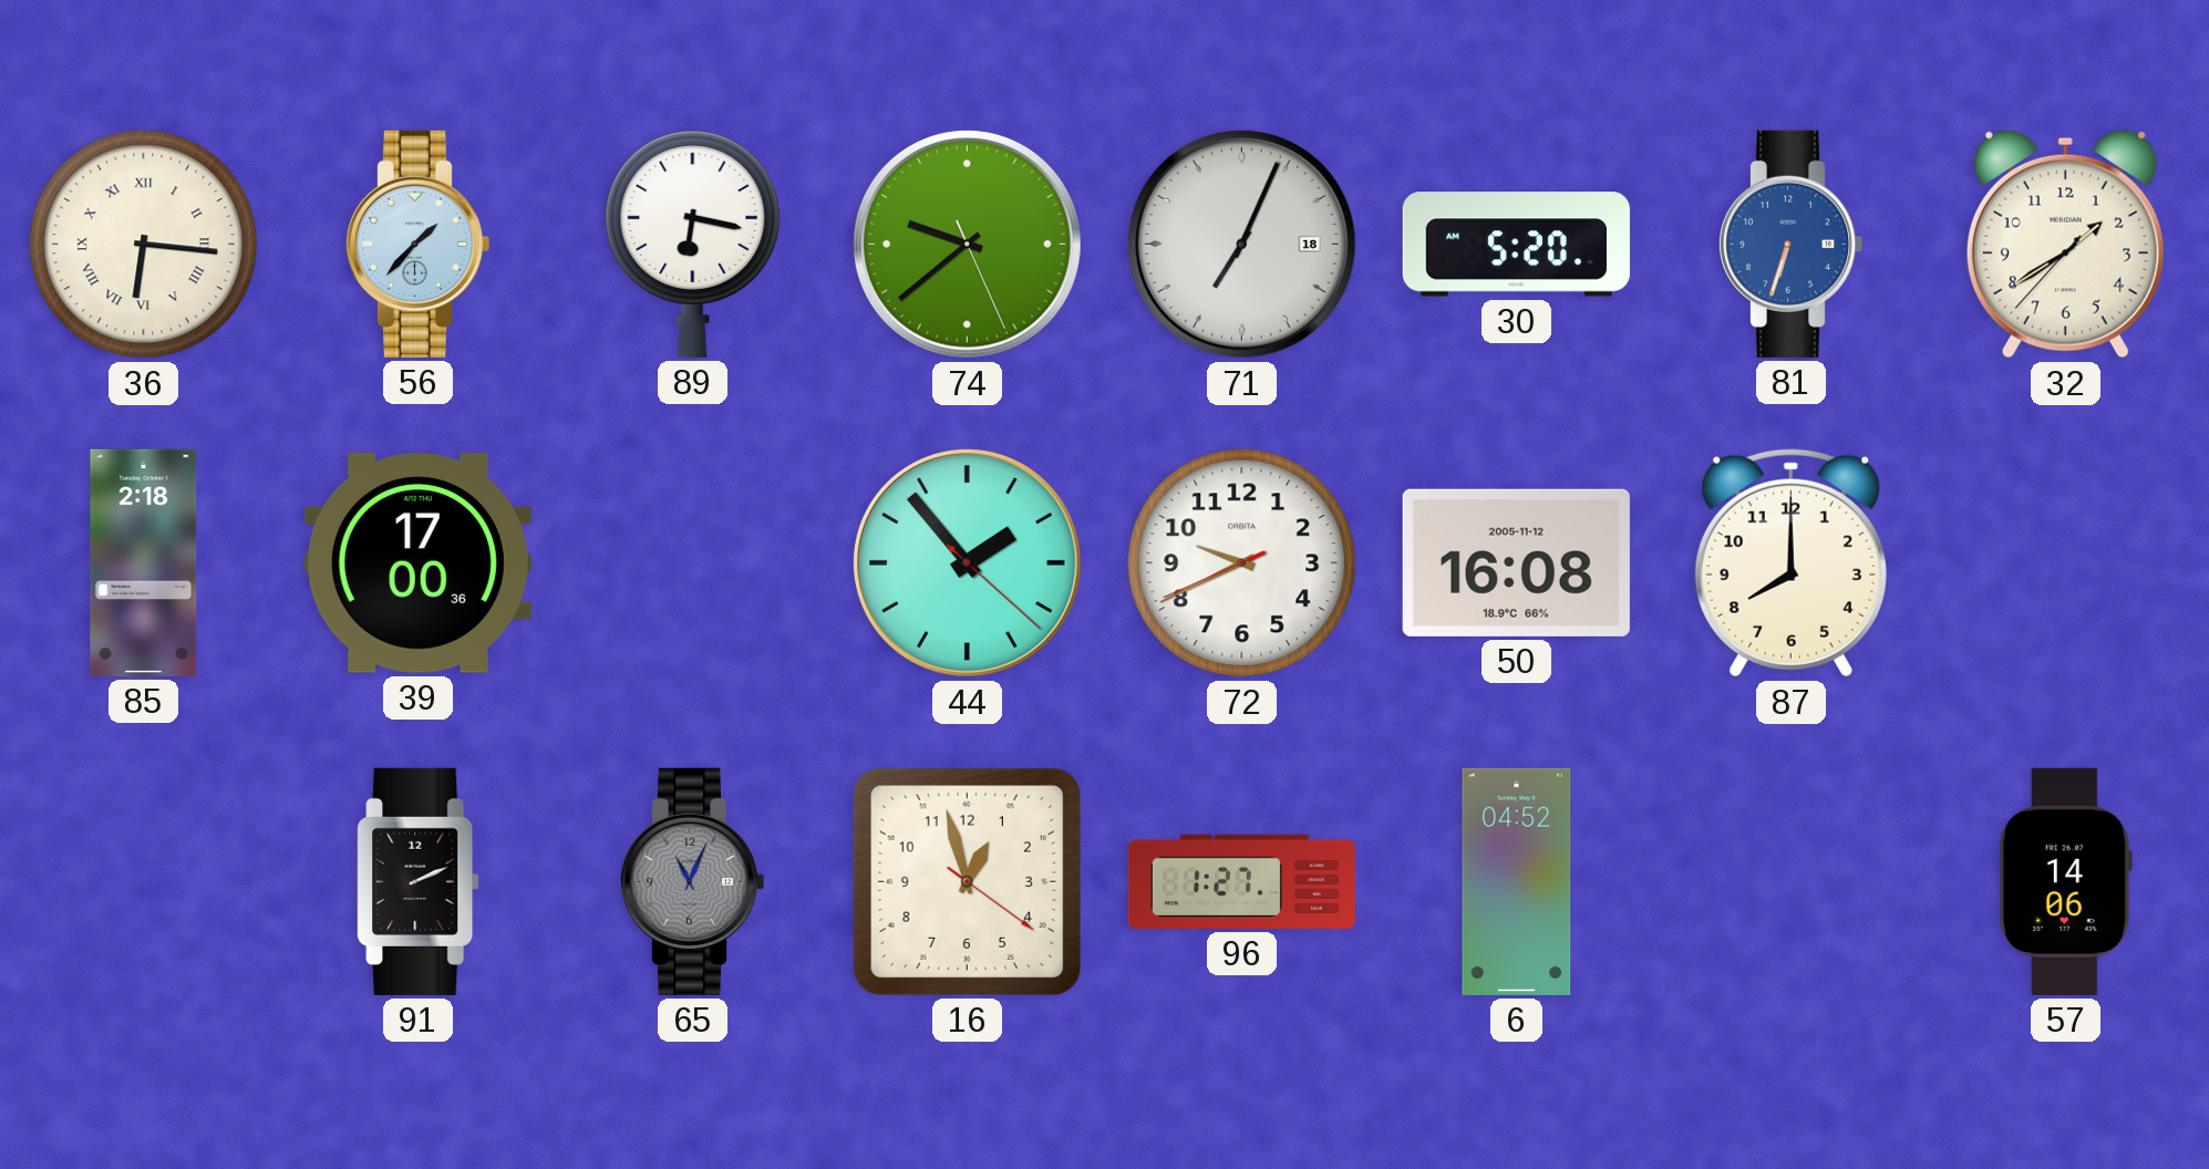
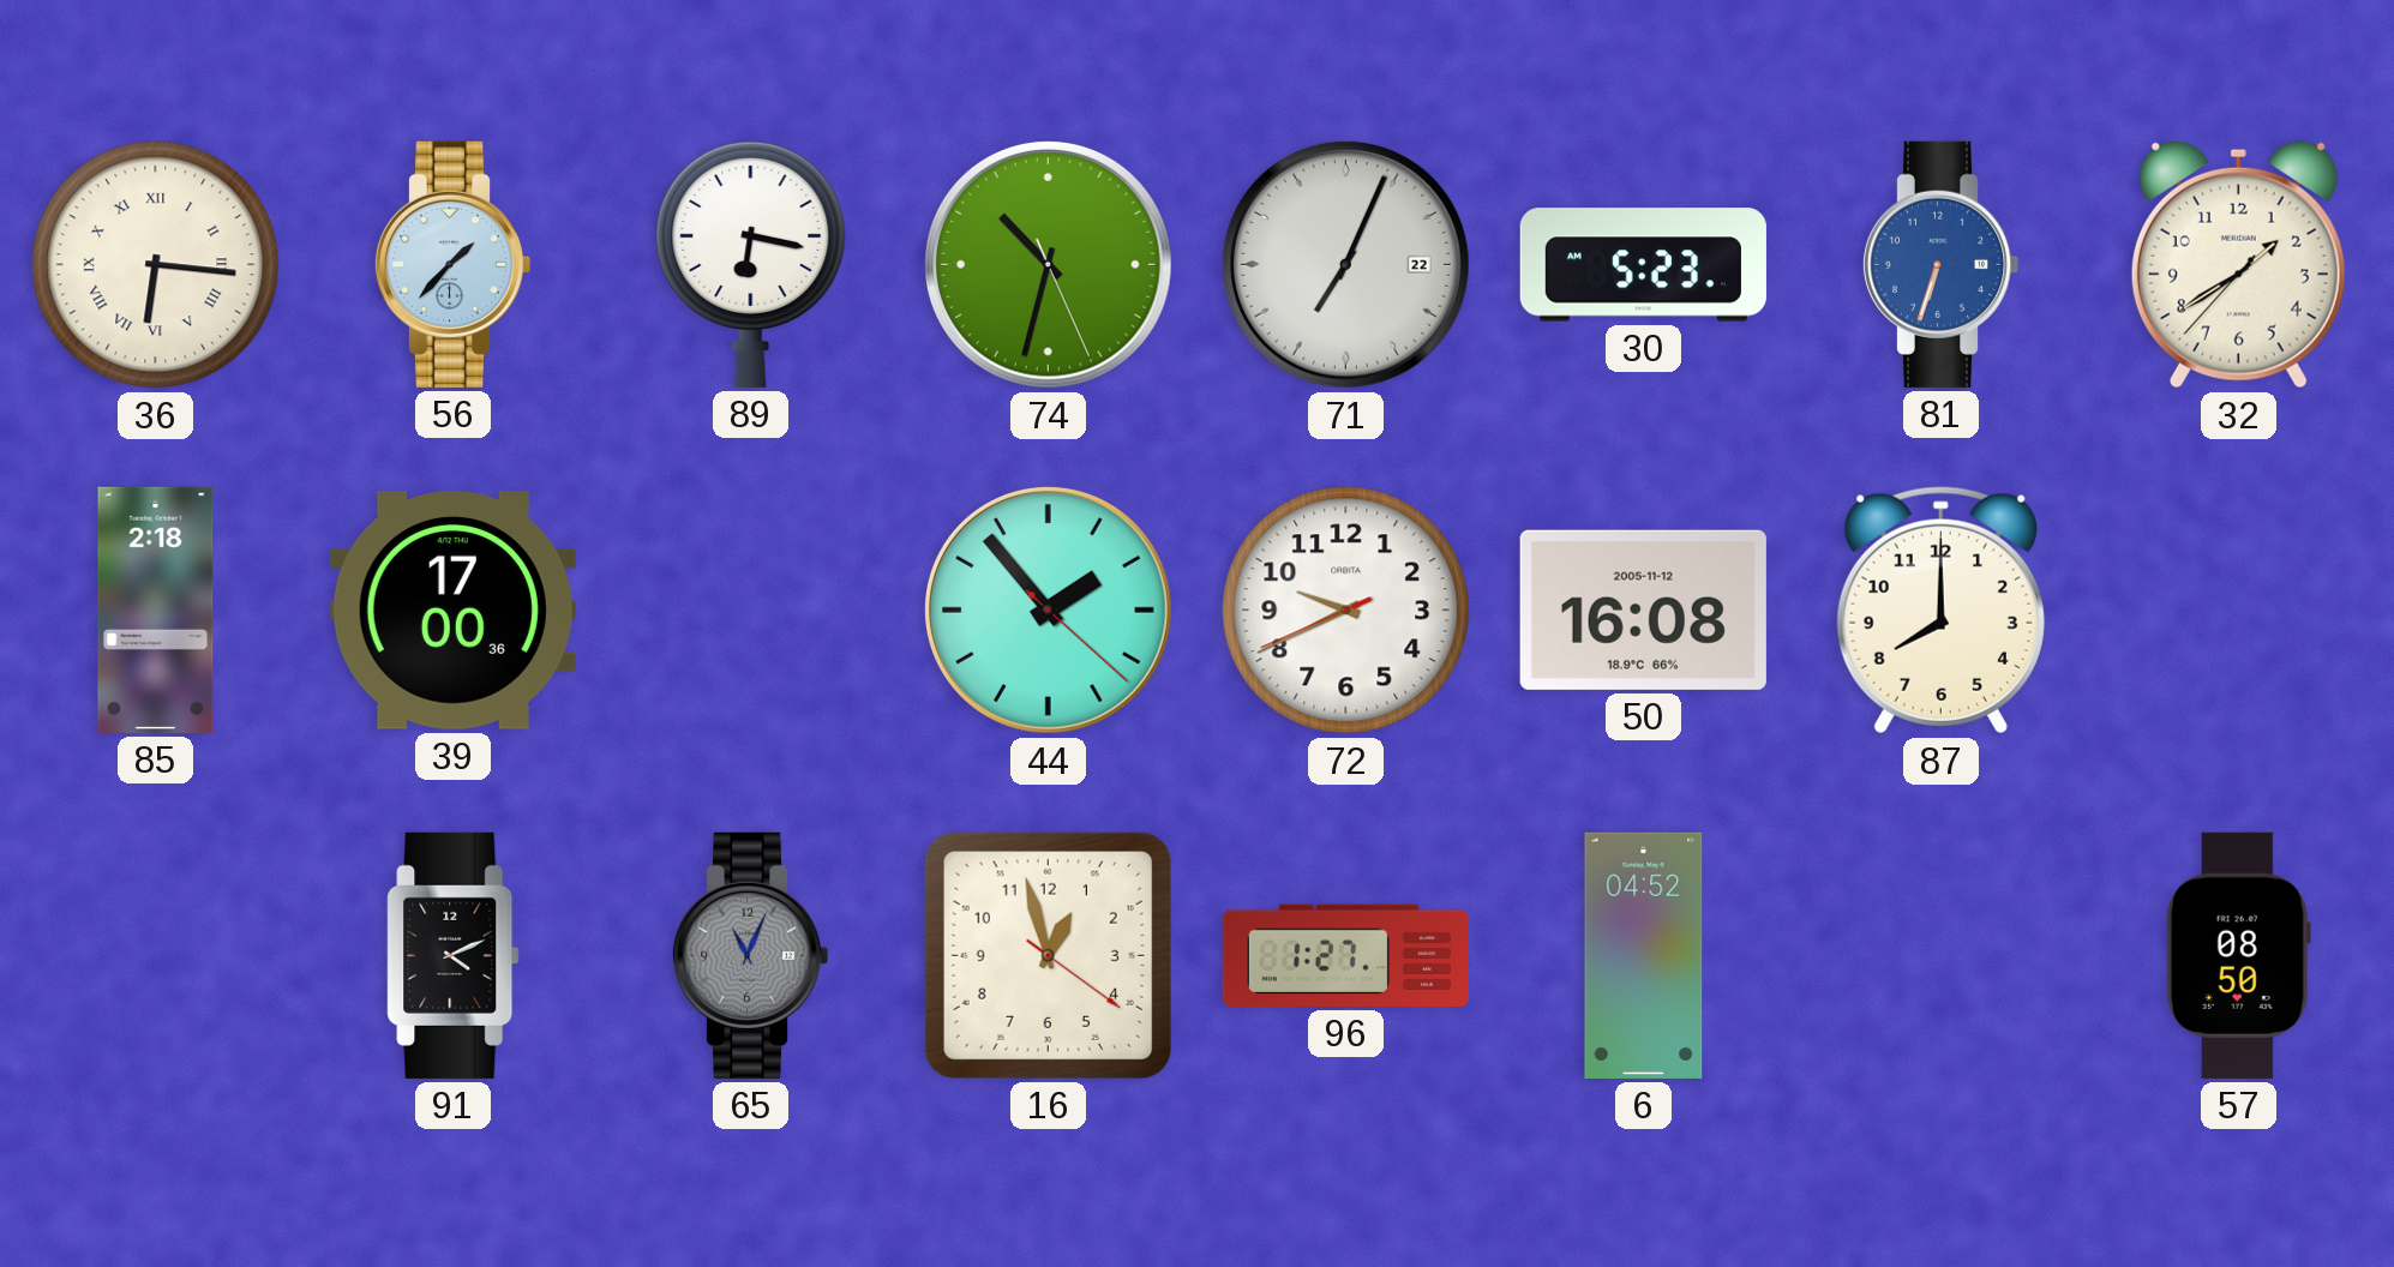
74: 9:38 -> 10:32 (1049, 265)
71 date: 18 -> 22 (1346, 265)
30: 5:20 -> 5:23 (1643, 265)
91: 2:11 -> 4:11 (454, 955)
57: 14:06 -> 08:50 (2238, 955)
